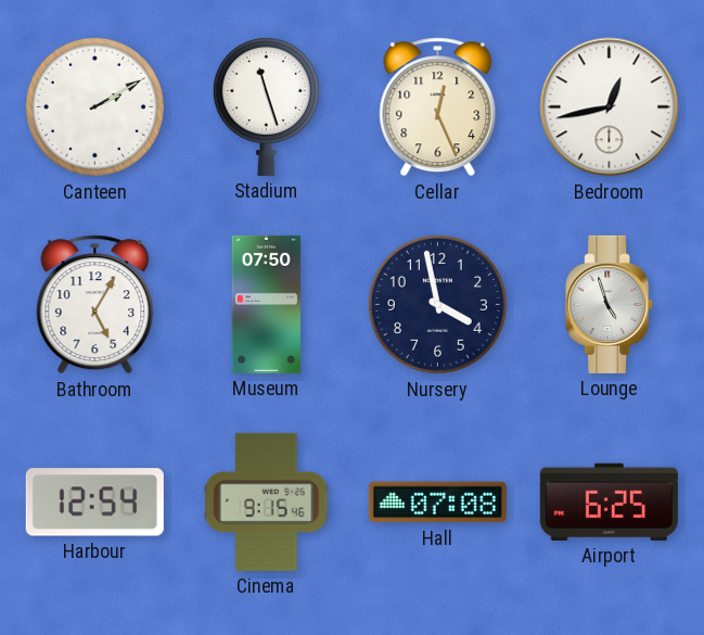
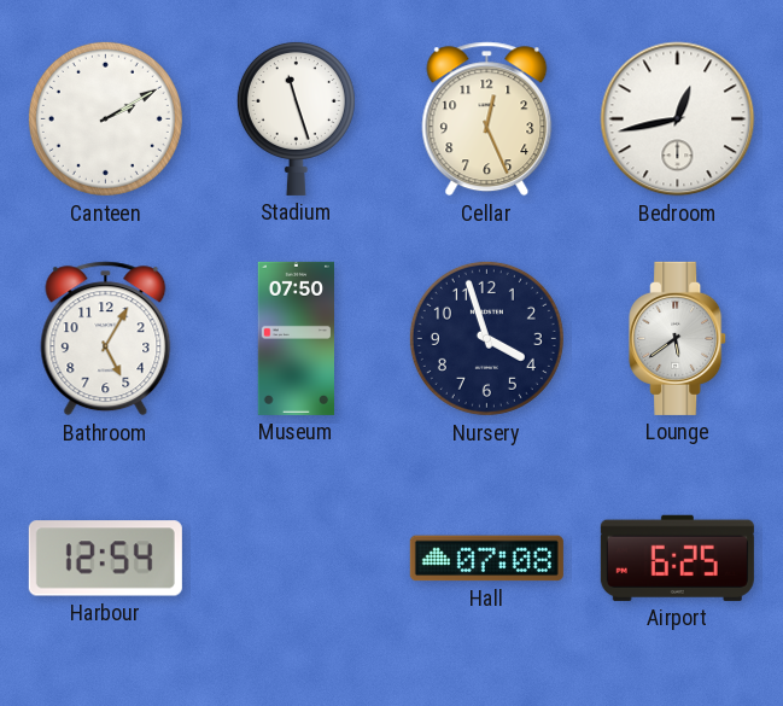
Nursery: 3:58 -> 3:57 (486, 338)
Lounge: 4:57 -> 5:39 (678, 338)
Cinema: 9:15 -> none (266, 501)
